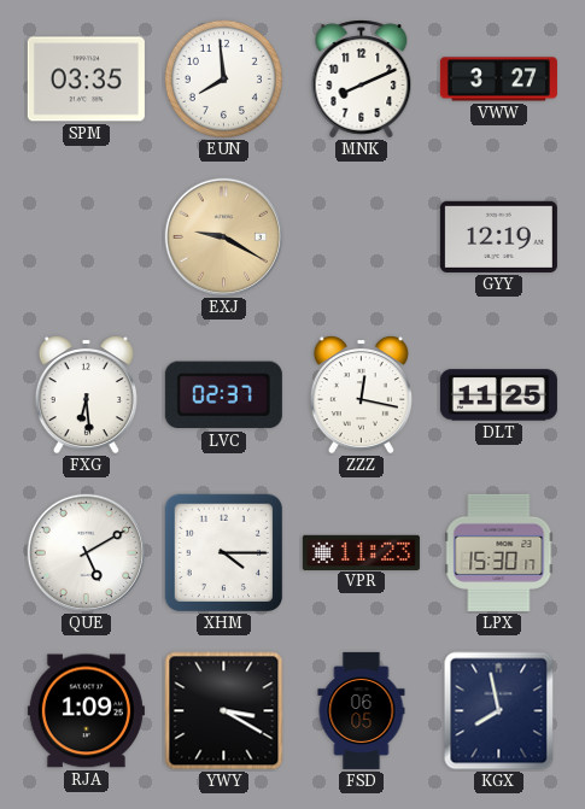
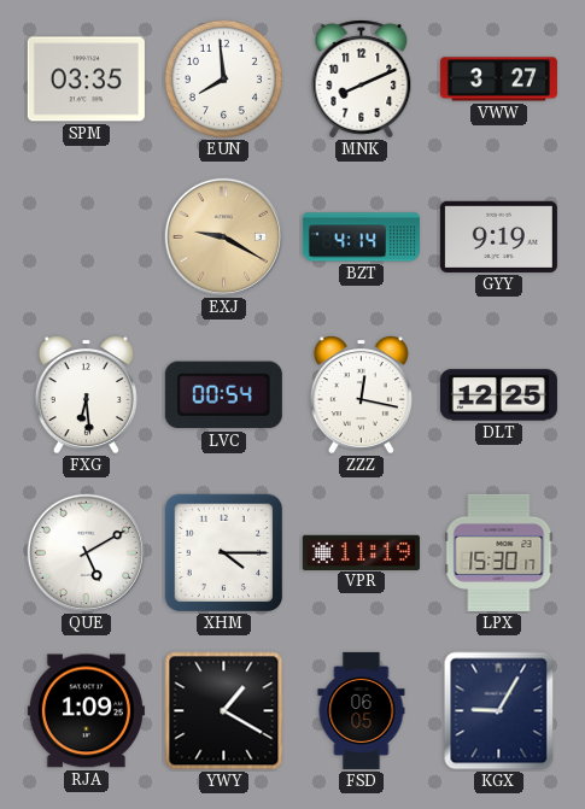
BZT: none -> 4:14 (361, 238)
GYY: 12:19 -> 9:19 (498, 236)
LVC: 02:37 -> 00:54 (223, 395)
DLT: 11:25 -> 12:25 (498, 395)
VPR: 11:23 -> 11:19 (361, 552)
YWY: 3:20 -> 1:20 (224, 711)
KGX: 7:58 -> 9:05 (499, 711)
